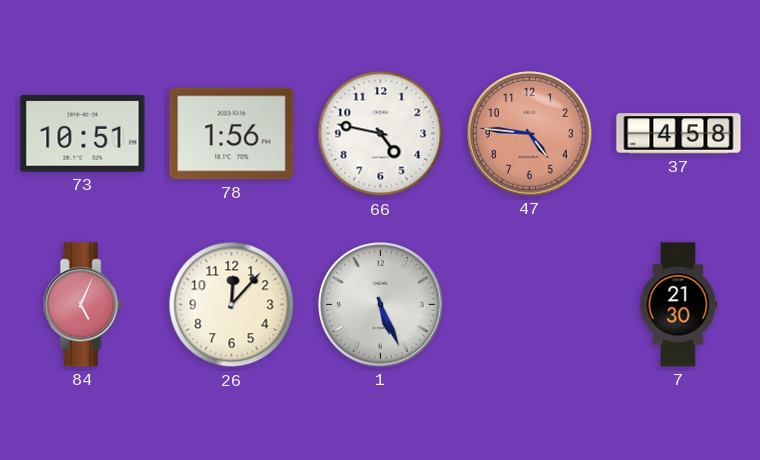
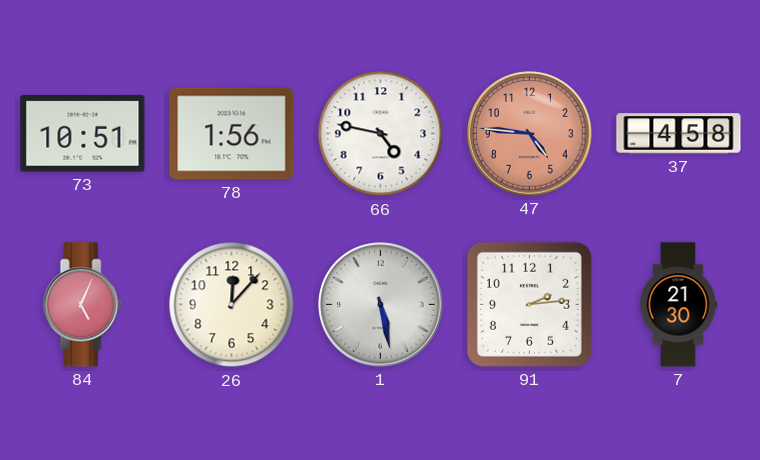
1: 5:26 -> 5:28 (381, 305)
91: none -> 2:14 (529, 304)
